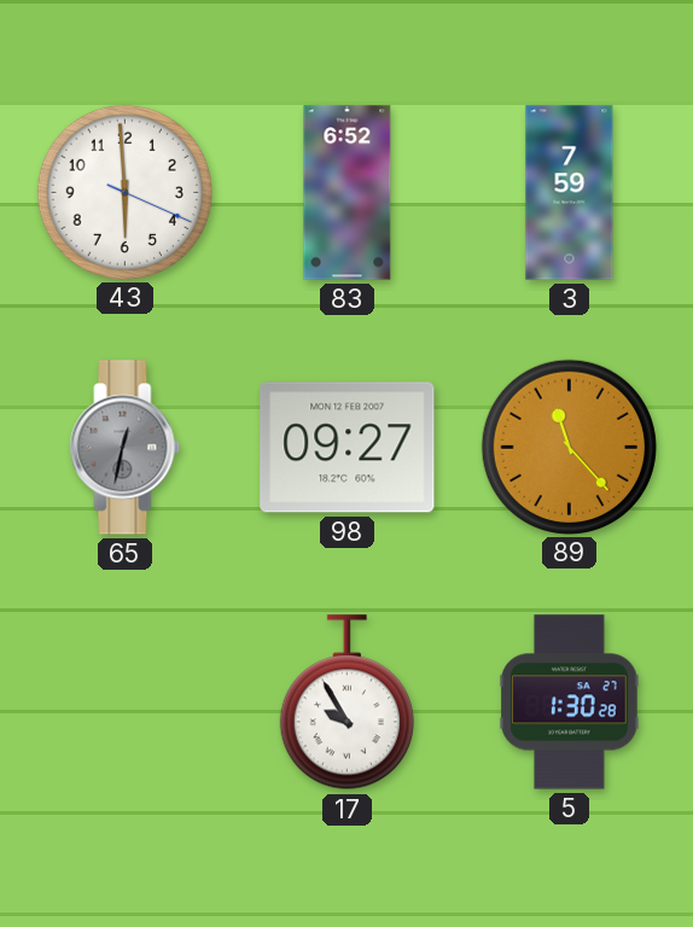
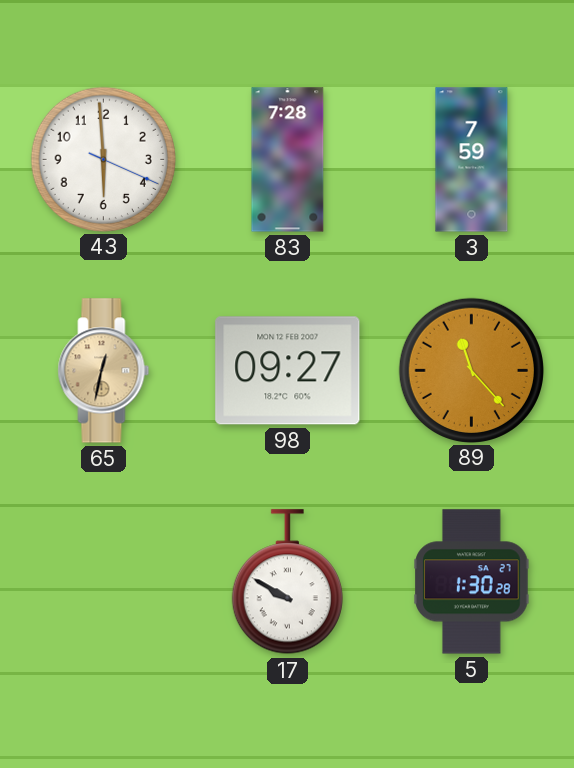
83: 6:52 -> 7:28 (288, 160)
65 dial: grey -> champagne (104, 371)
17: 9:55 -> 9:50 (287, 582)
